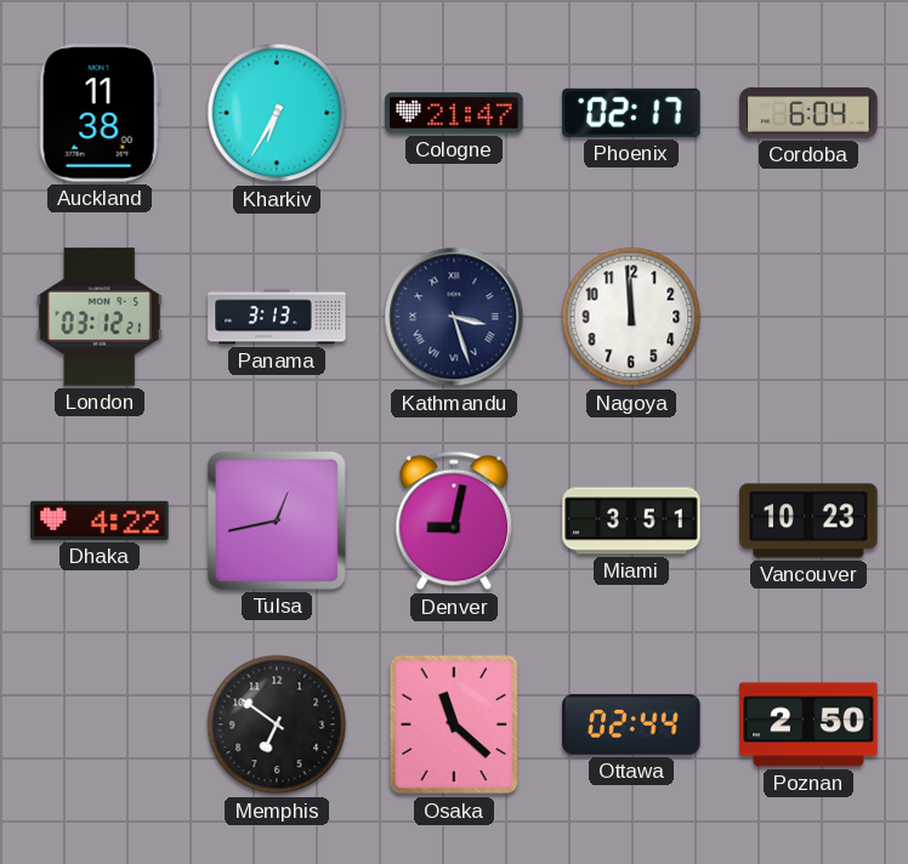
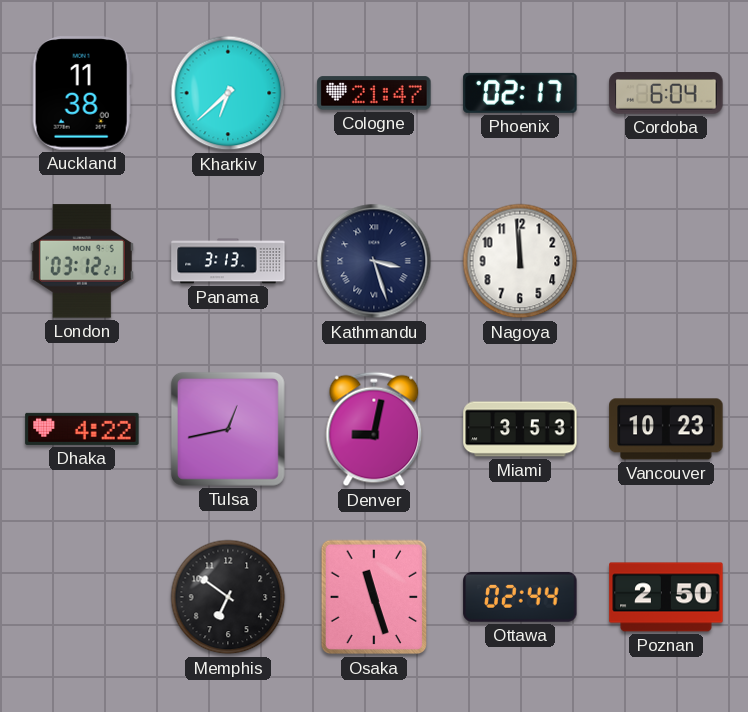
Kharkiv: 6:35 -> 6:38 (228, 93)
Miami: 3:51 -> 3:53 (520, 429)
Osaka: 11:22 -> 11:27 (374, 597)
